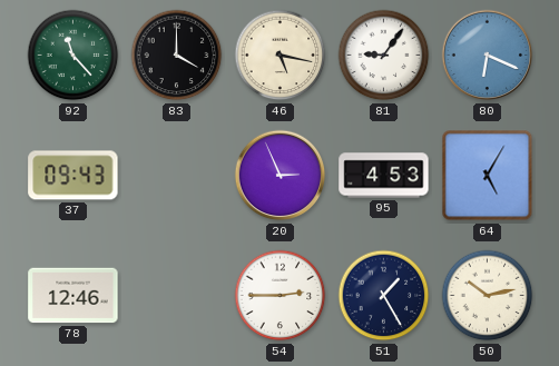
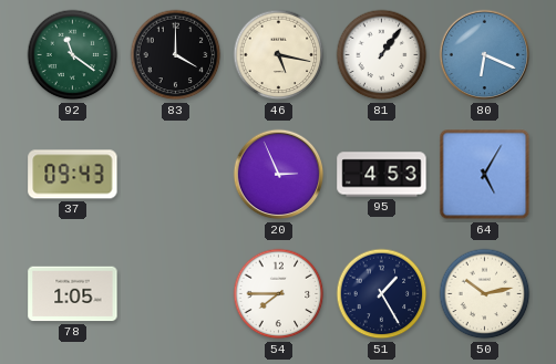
92: 11:23 -> 11:21 (73, 55)
81: 9:06 -> 1:06 (382, 55)
78: 12:46 -> 1:05 (73, 294)
54: 2:45 -> 7:45 (279, 294)
